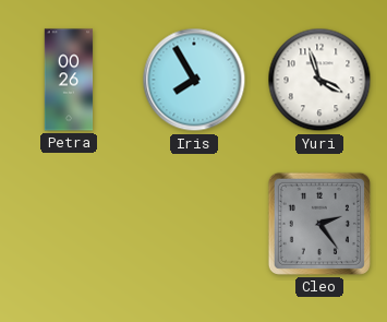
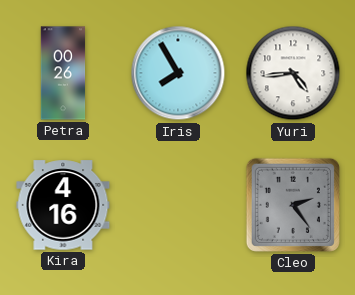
Yuri: 3:57 -> 4:44 (293, 73)
Kira: none -> 4:16 (63, 205)
